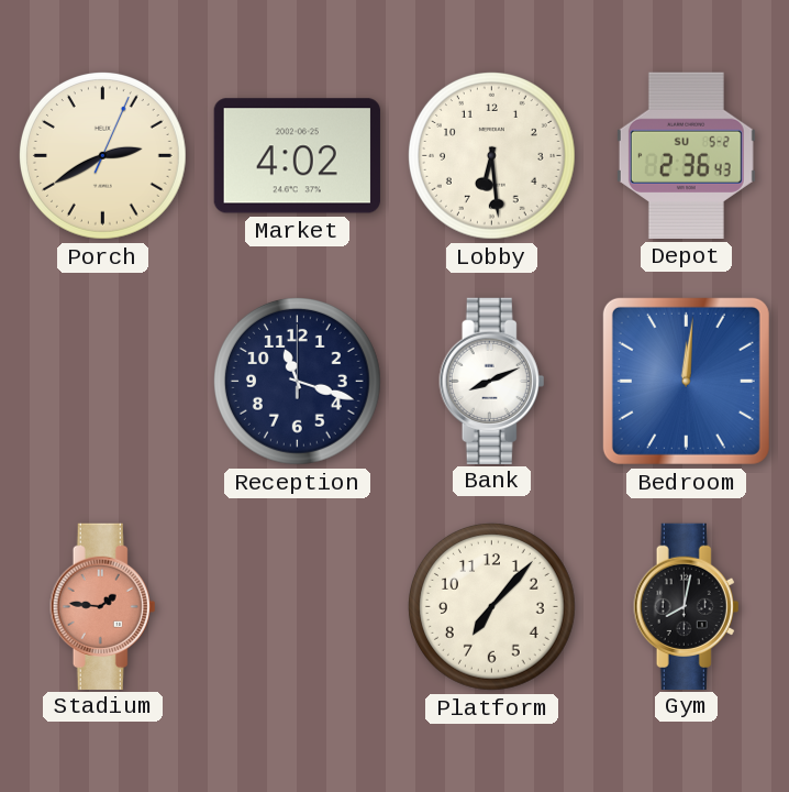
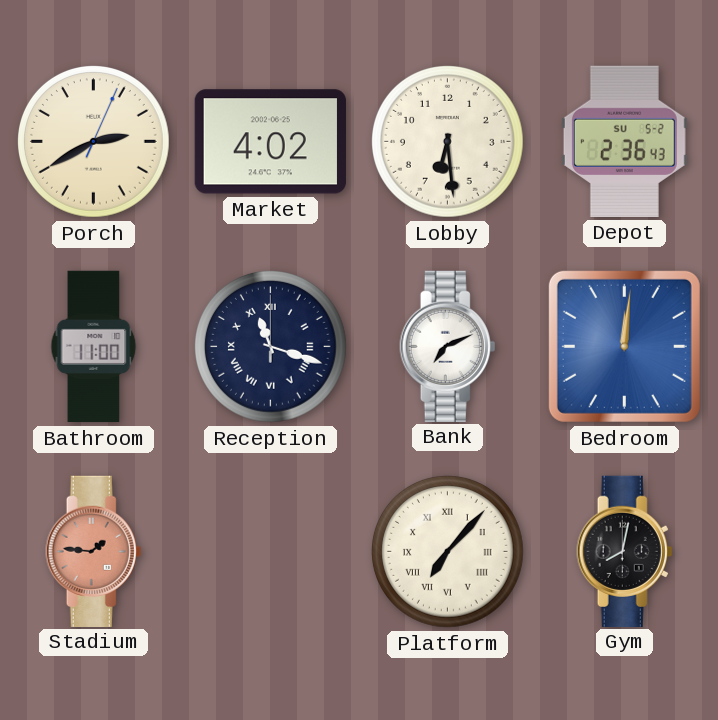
Bathroom: none -> 11:00 (94, 347)
Reception numerals: Arabic -> Roman (270, 346)
Bank: 8:11 -> 7:11 (448, 346)
Platform numerals: Arabic -> Roman (447, 551)
